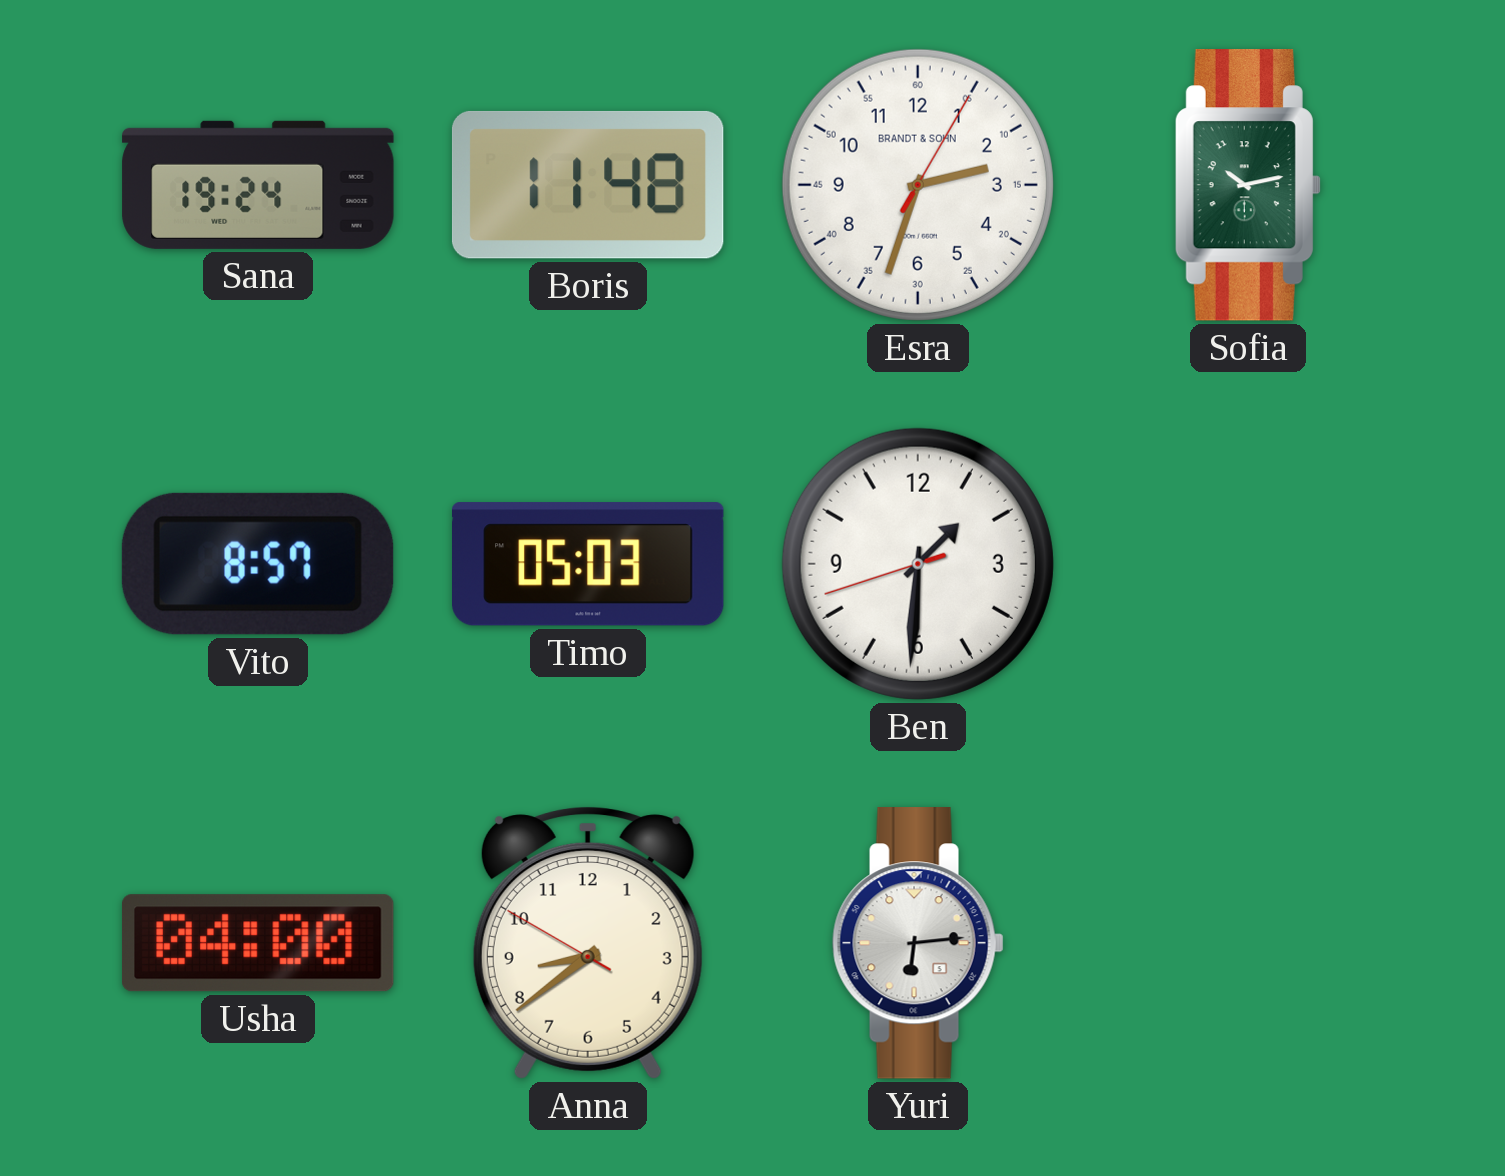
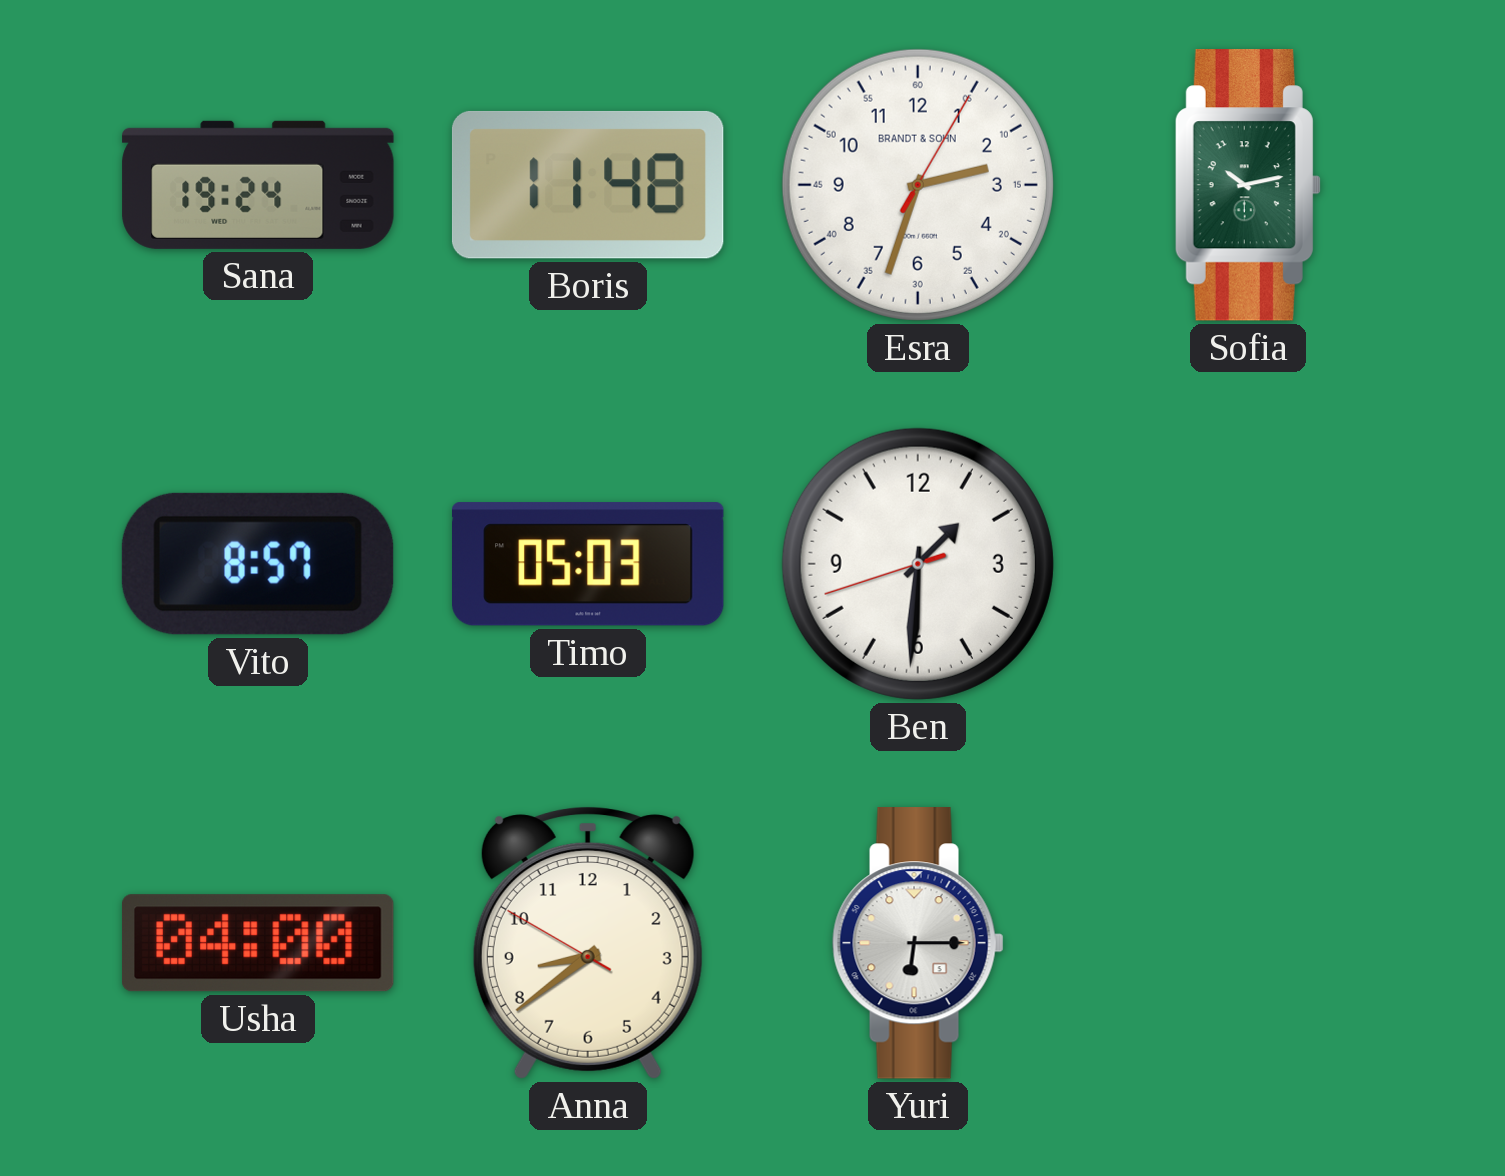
Yuri: 6:14 -> 6:15 (918, 943)
